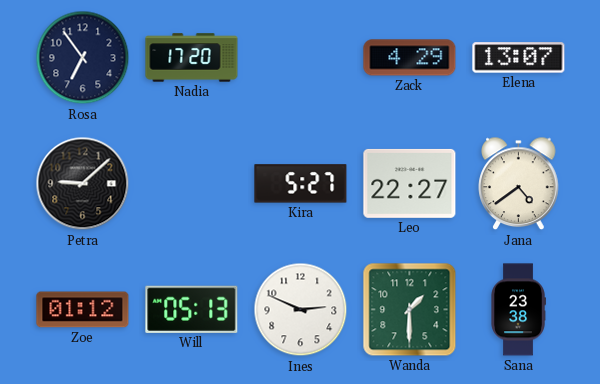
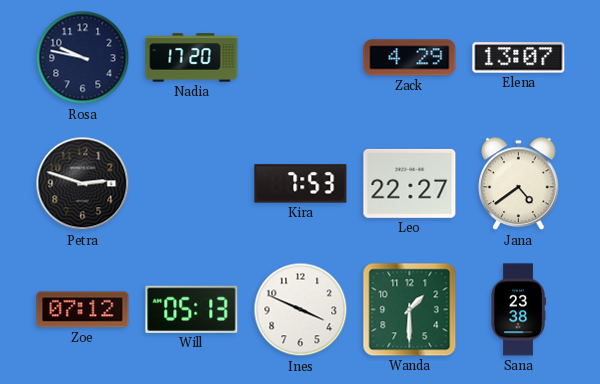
Rosa: 6:54 -> 9:47 (83, 58)
Petra: 9:08 -> 2:48 (83, 184)
Kira: 5:27 -> 7:53 (301, 184)
Zoe: 01:12 -> 07:12 (83, 310)
Ines: 2:49 -> 3:49 (301, 310)
